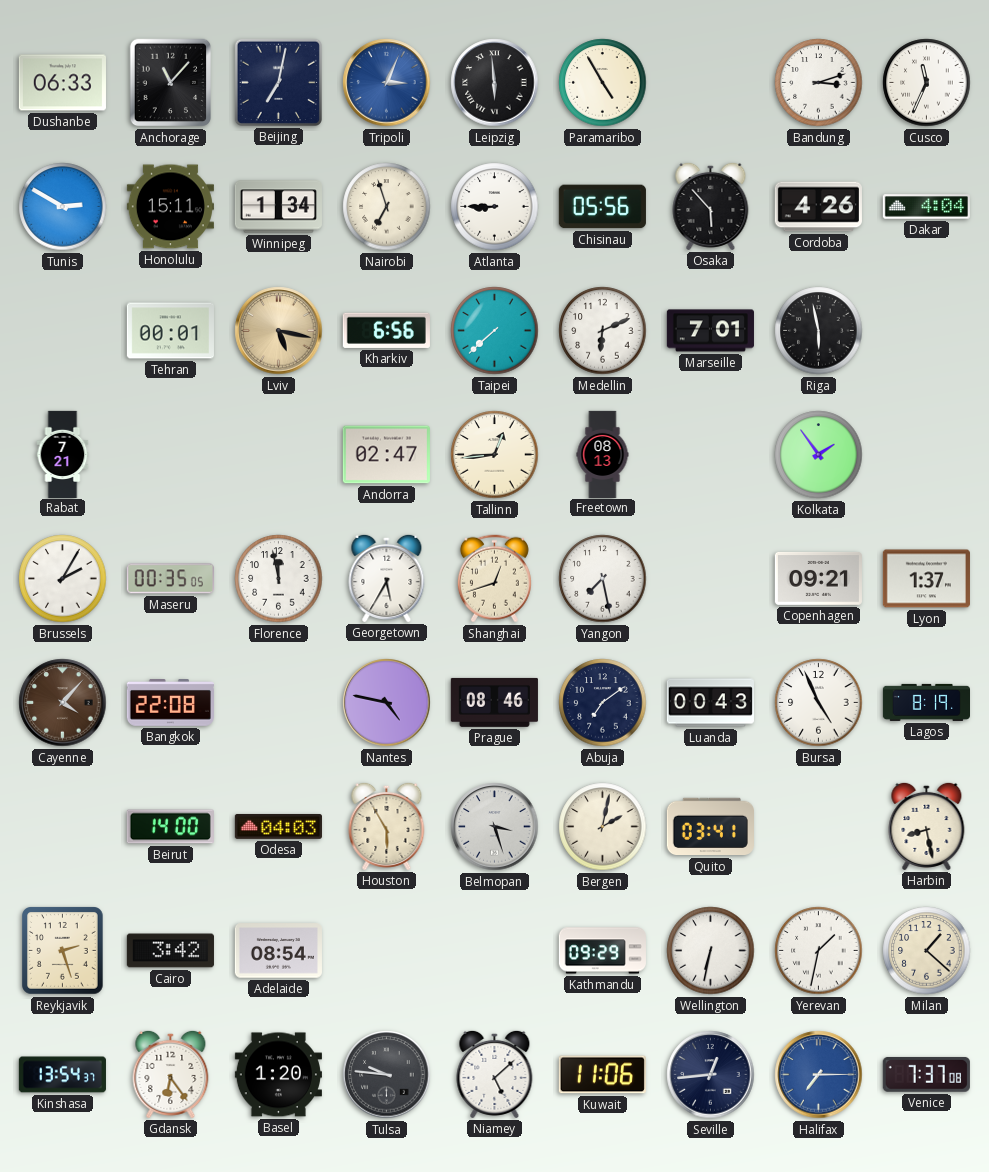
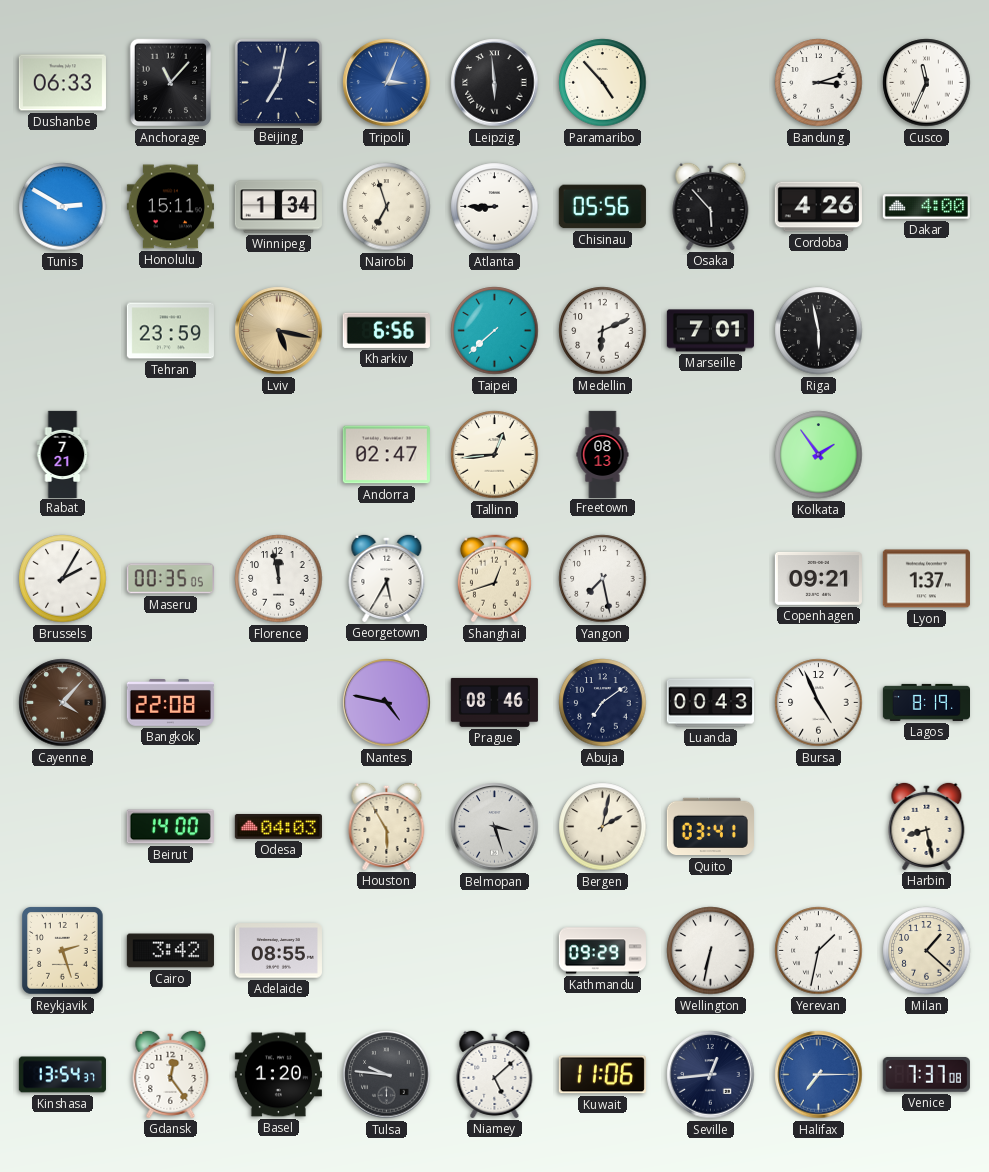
Paramaribo: 4:55 -> 4:53 (603, 83)
Dakar: 4:04 -> 4:00 (926, 207)
Tehran: 00:01 -> 23:59 (170, 331)
Adelaide: 08:54 -> 08:55 (278, 951)
Gdansk: 6:24 -> 12:24 (171, 1074)
